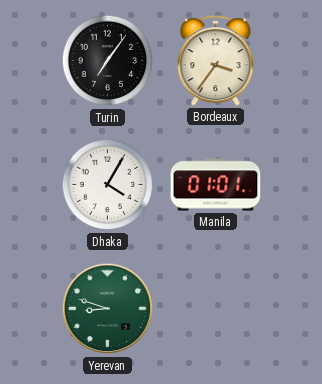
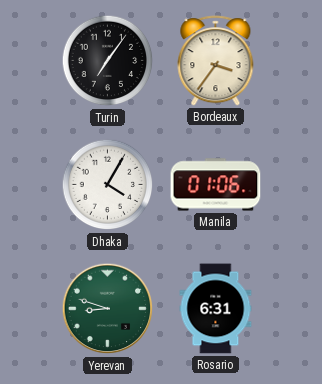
Manila: 01:01 -> 01:06 (216, 185)
Rosario: none -> 6:31 (216, 309)
